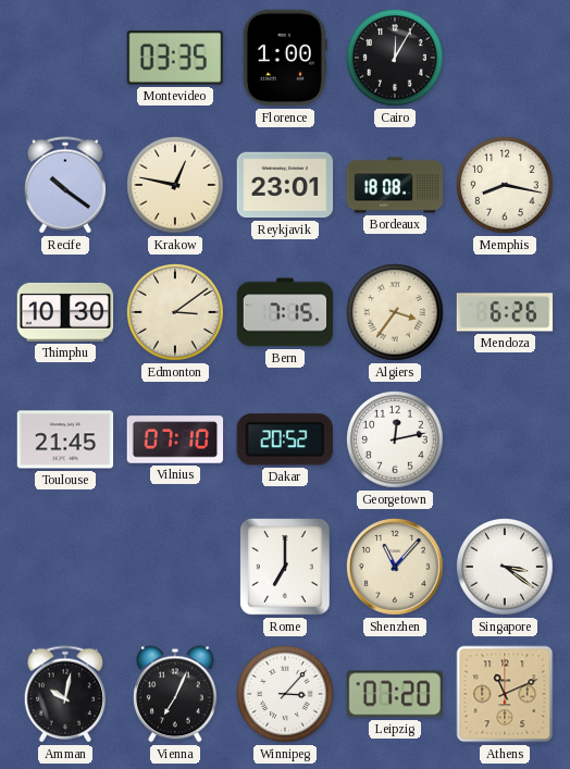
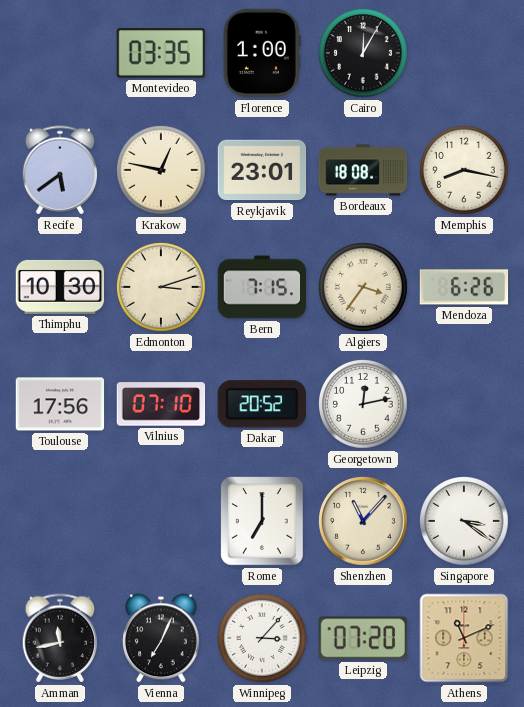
Recife: 10:21 -> 5:39 (60, 170)
Edmonton: 3:09 -> 3:12 (162, 288)
Toulouse: 21:45 -> 17:56 (60, 404)
Amman: 10:02 -> 11:43 (60, 638)
